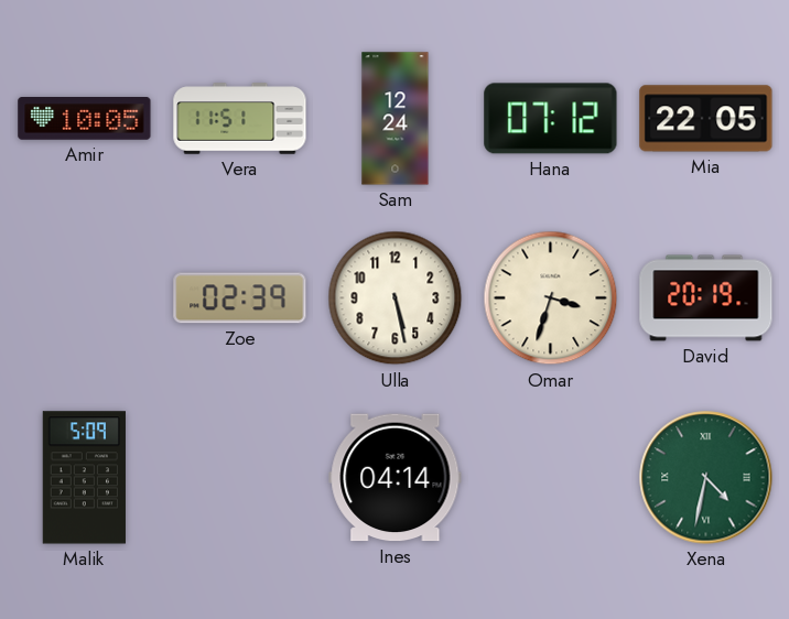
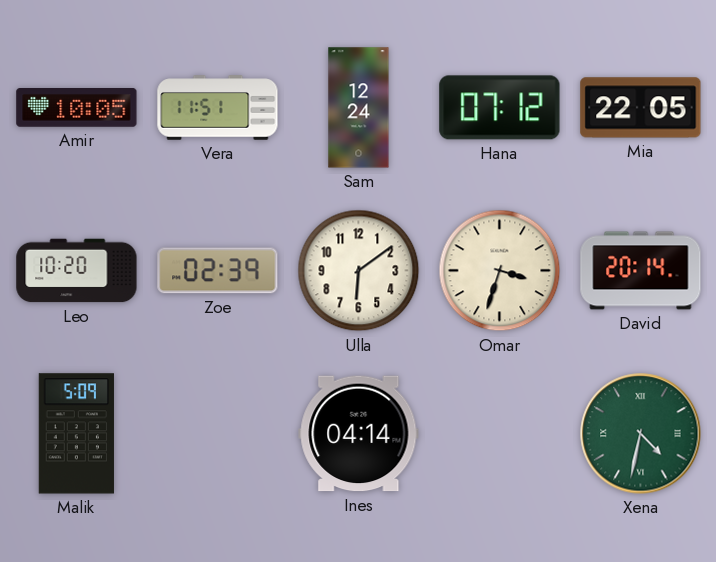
Leo: none -> 10:20 (77, 271)
Ulla: 5:28 -> 6:09 (359, 271)
David: 20:19 -> 20:14 (641, 271)
